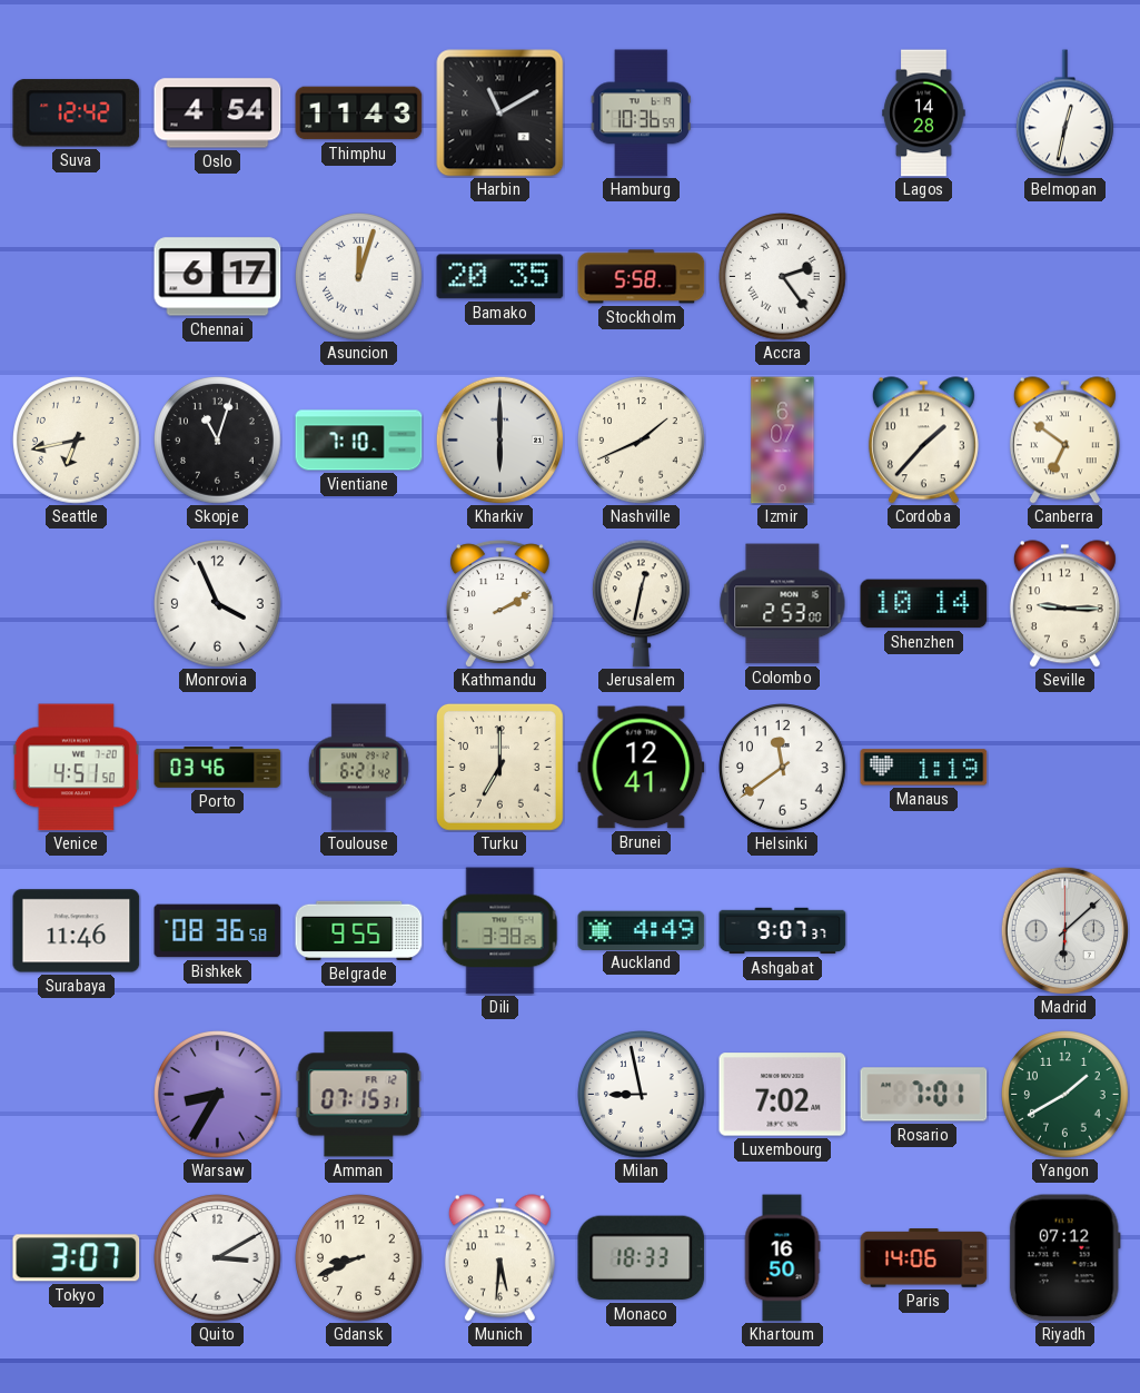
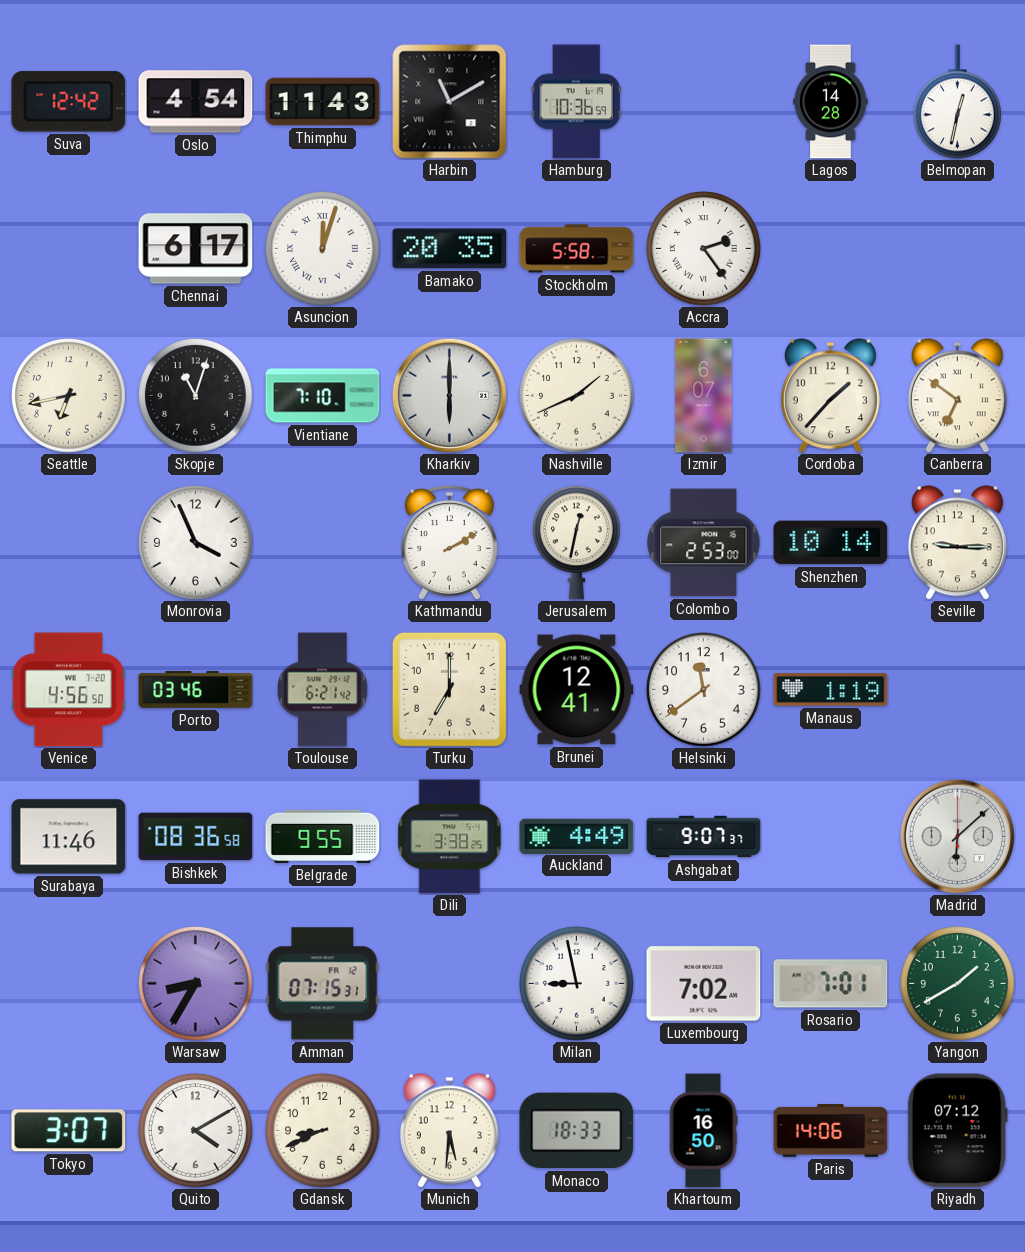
Venice: 4:51 -> 4:56 (68, 690)
Quito: 3:10 -> 4:10 (196, 1131)
